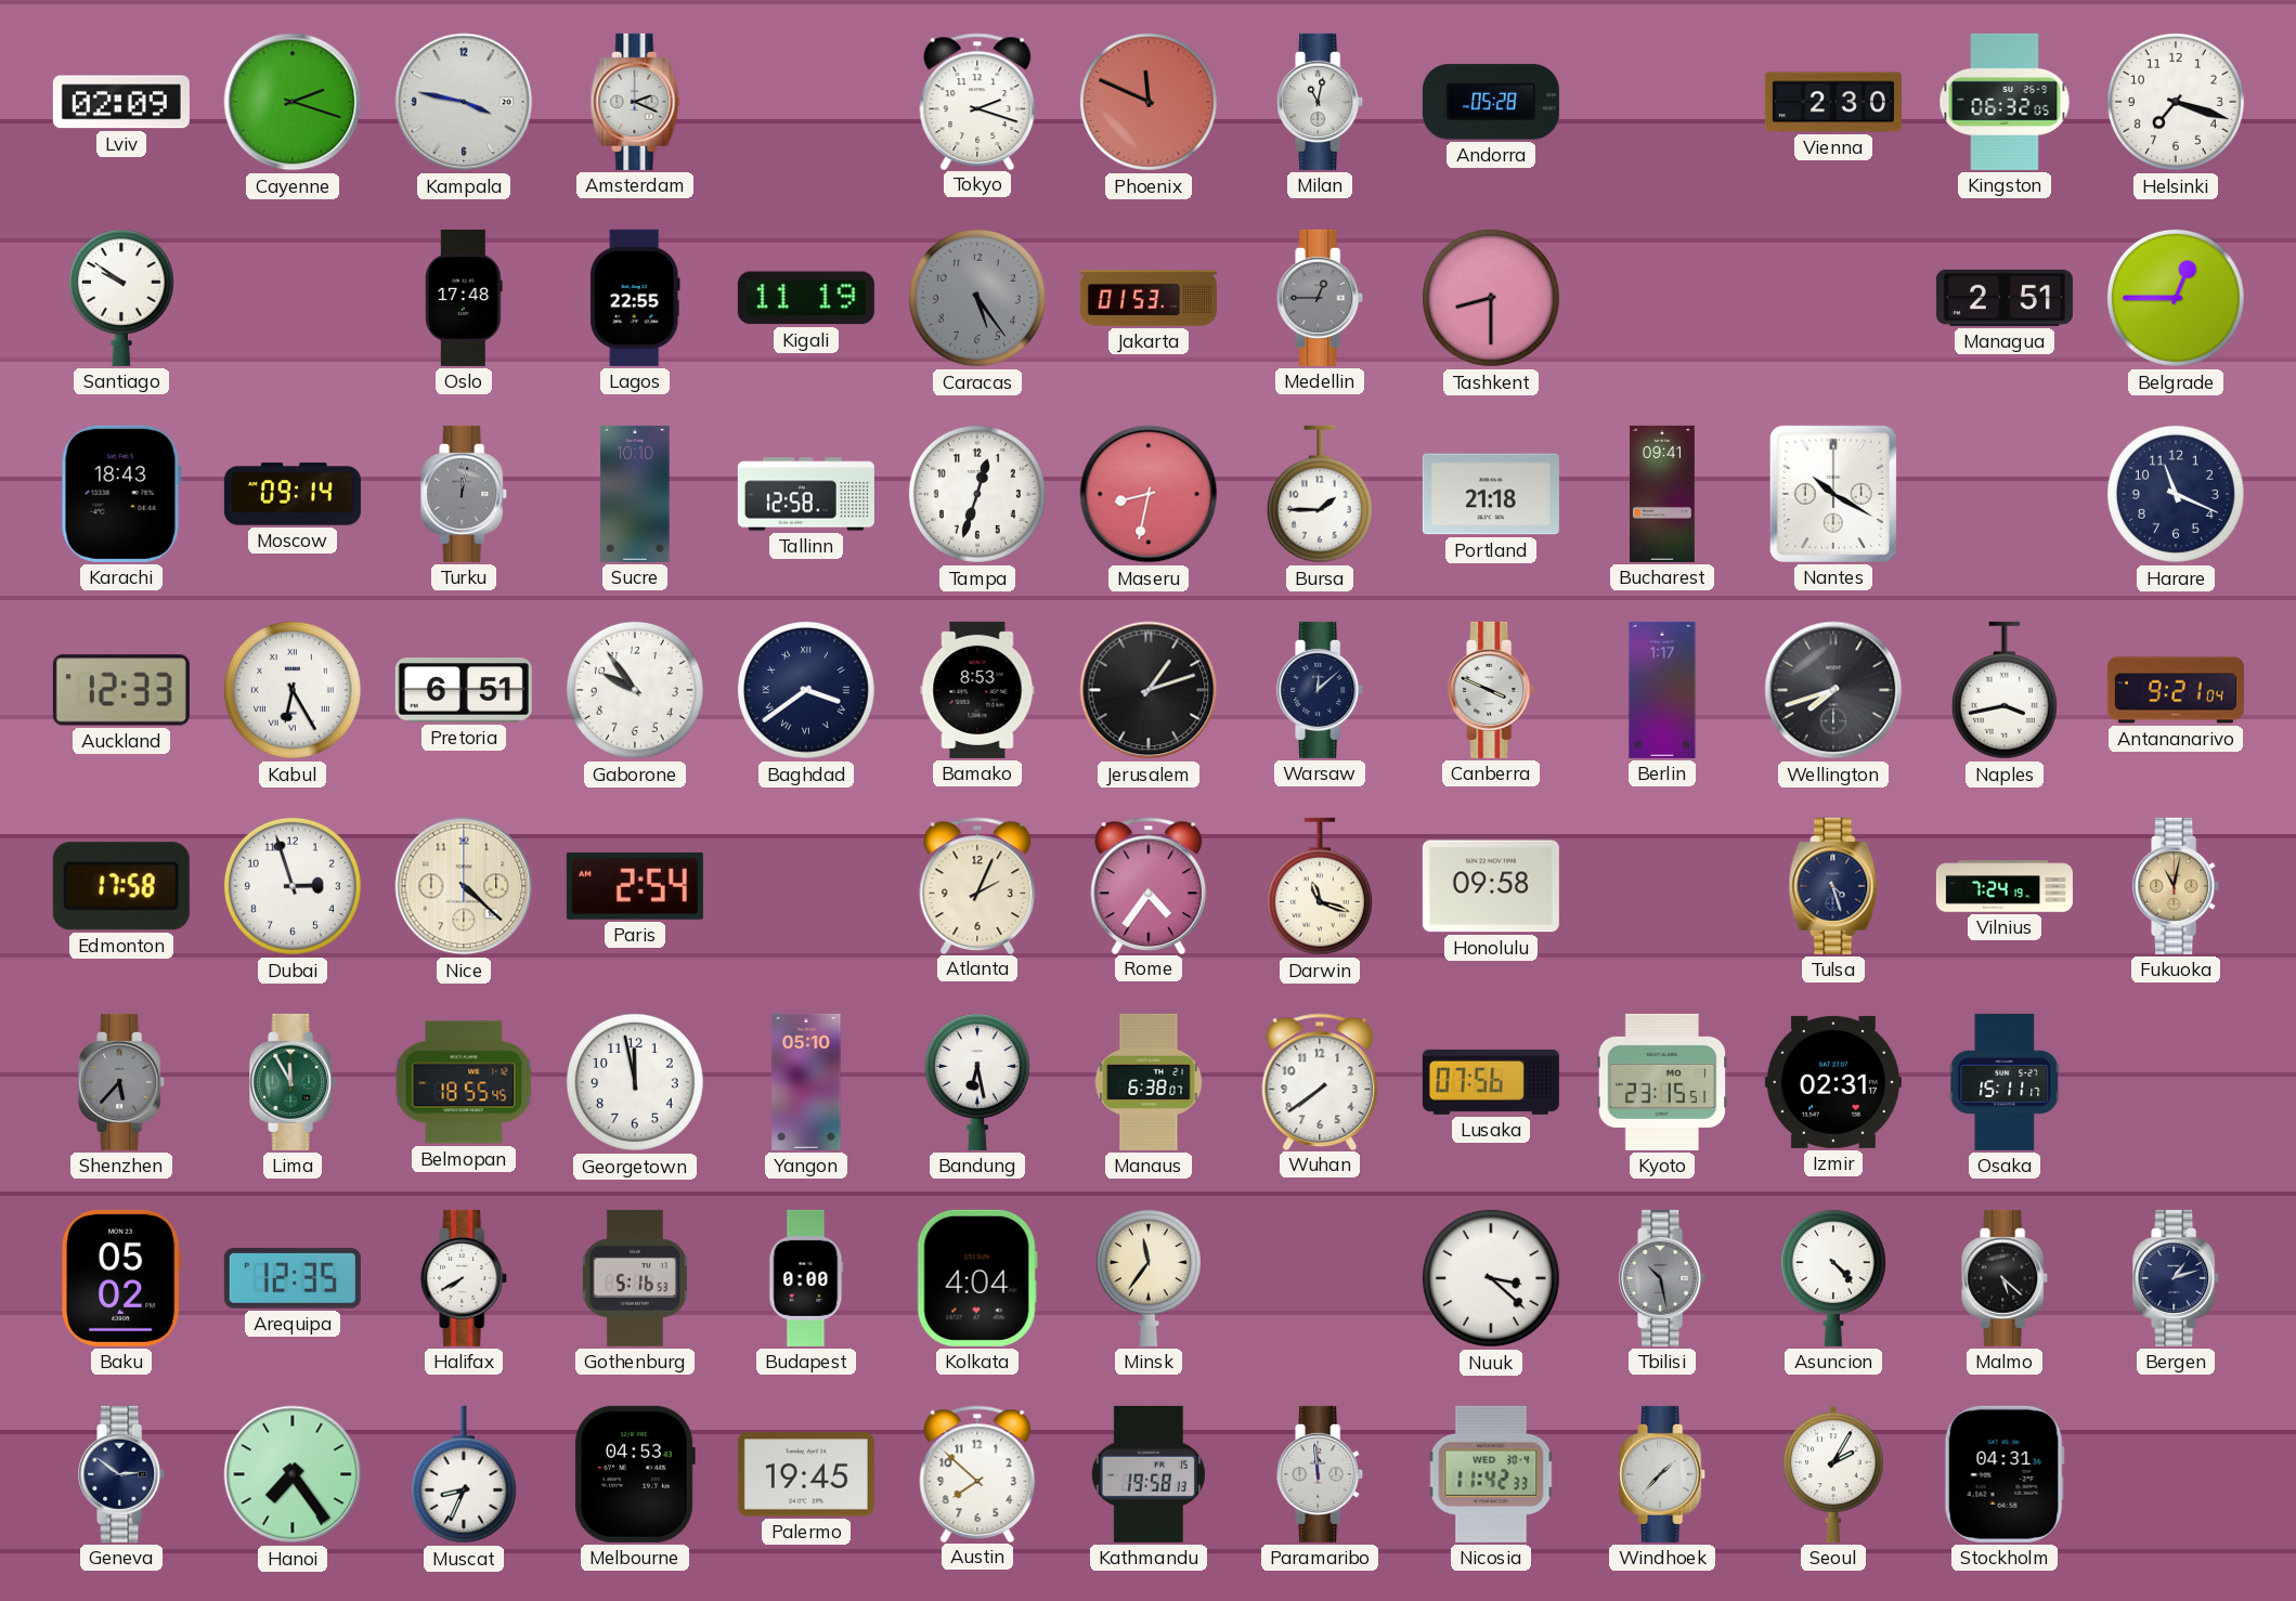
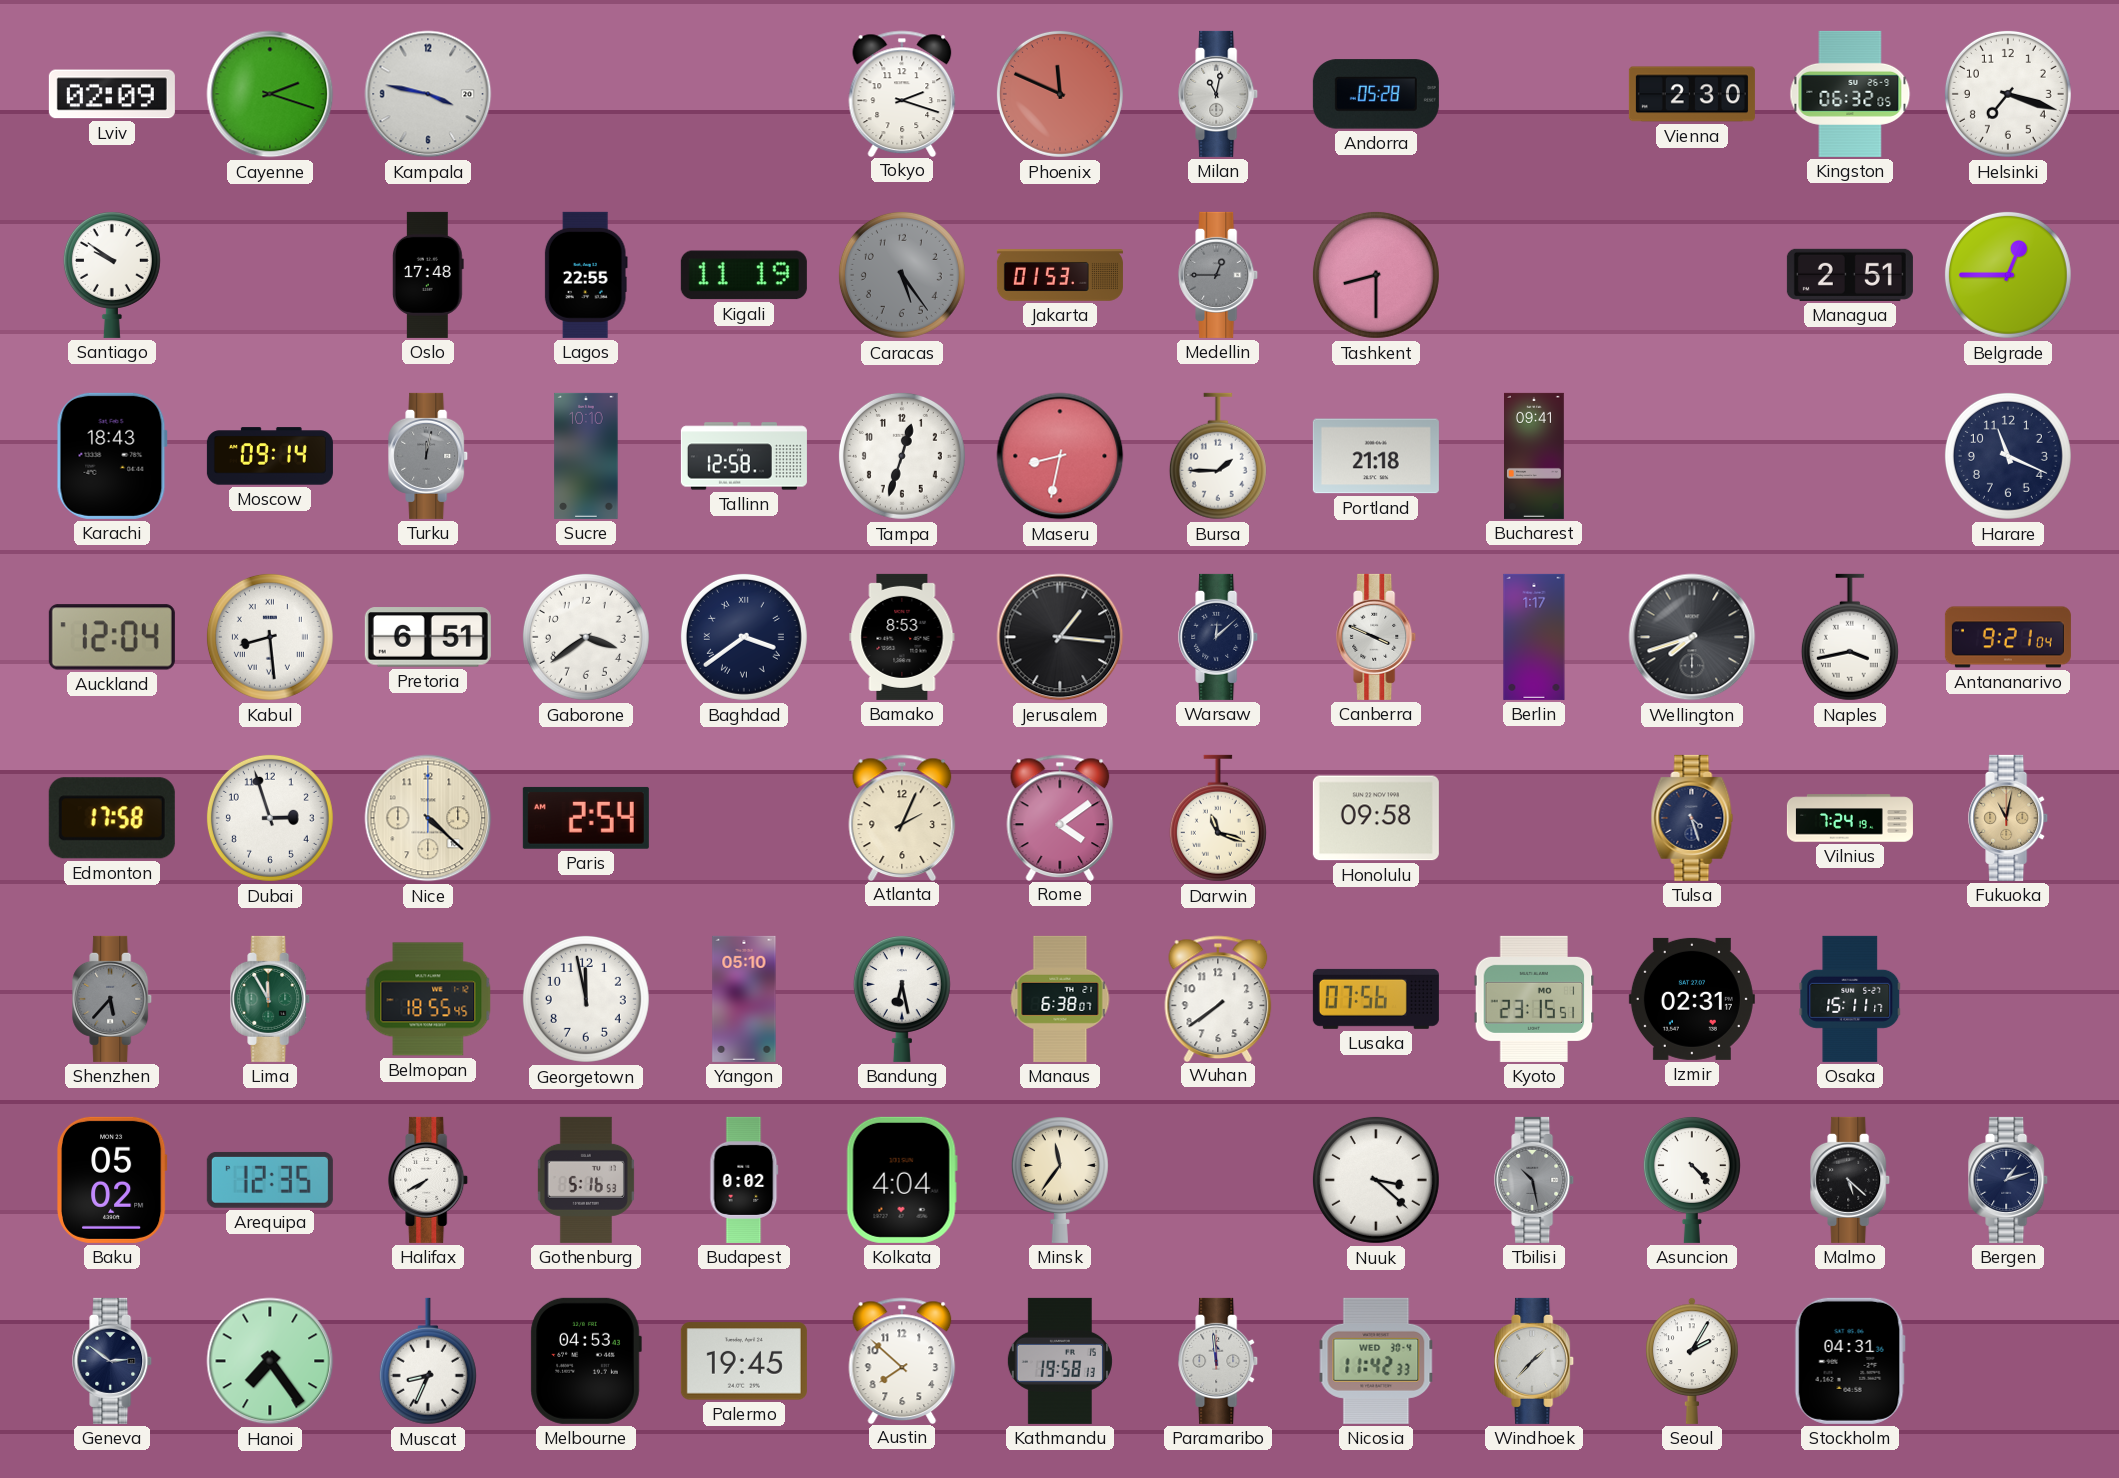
Amsterdam: 2:19 -> none (635, 102)
Nantes: 10:20 -> none (1833, 494)
Auckland: 12:33 -> 12:04 (112, 637)
Kabul: 6:25 -> 8:29 (270, 637)
Gaborone: 9:54 -> 3:39 (586, 637)
Jerusalem: 1:12 -> 1:16 (1060, 637)
Rome: 4:36 -> 4:09 (1060, 817)
Budapest: 0:00 -> 0:02 (744, 1180)
